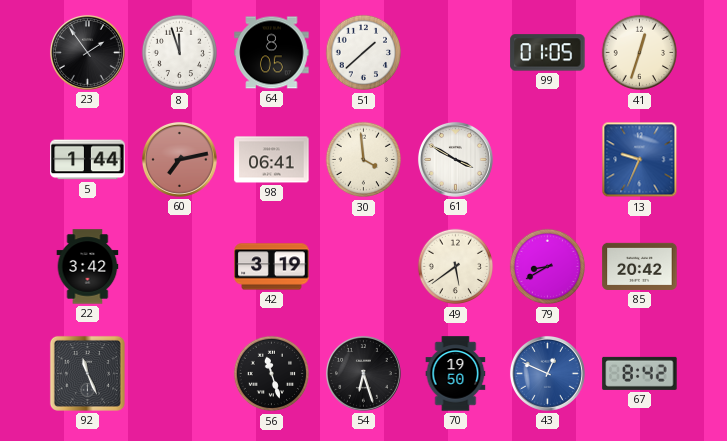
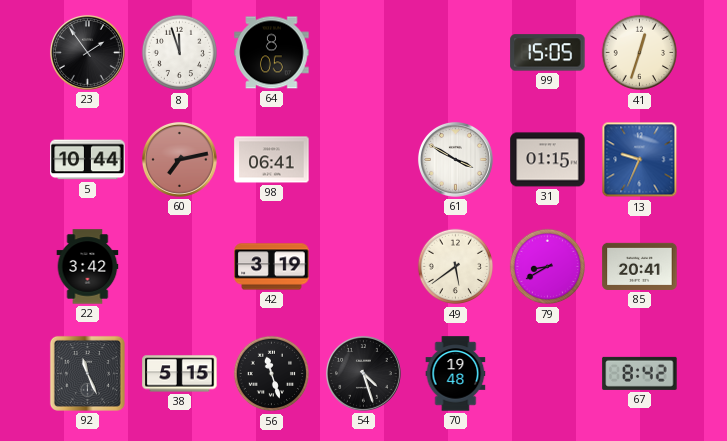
51: 1:38 -> none (364, 53)
99: 01:05 -> 15:05 (548, 53)
5: 1:44 -> 10:44 (88, 160)
30: 3:59 -> none (364, 160)
31: none -> 01:15 (548, 160)
85: 20:42 -> 20:41 (640, 266)
38: none -> 5:15 (180, 374)
54: 6:27 -> 4:27 (363, 373)
70: 19:50 -> 19:48 (456, 374)
43: 12:49 -> none (547, 373)
